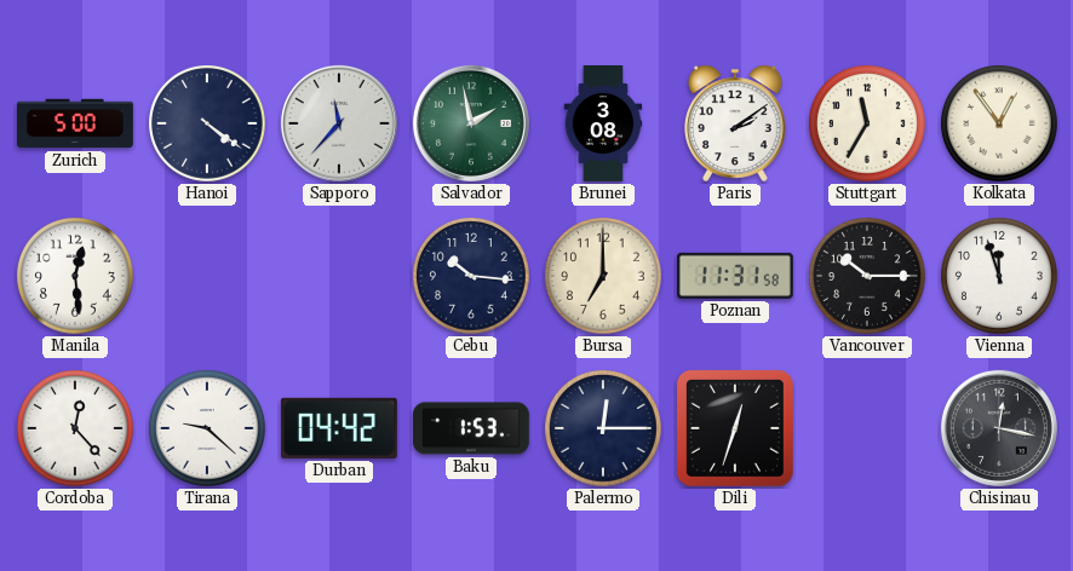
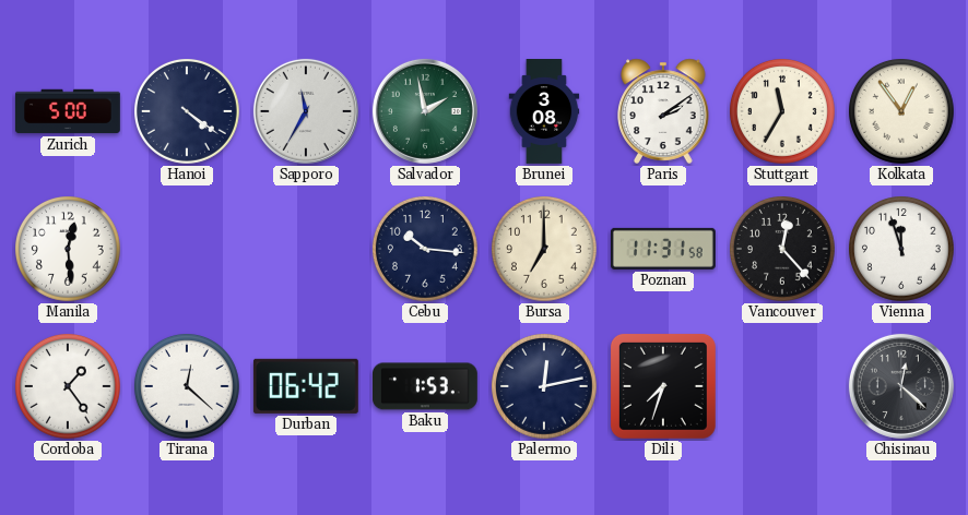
Sapporo: 11:37 -> 11:35 (306, 111)
Vancouver: 10:15 -> 12:23 (783, 250)
Cordoba: 12:23 -> 1:24 (69, 387)
Tirana: 9:22 -> 12:22 (188, 387)
Durban: 04:42 -> 06:42 (306, 386)
Palermo: 12:15 -> 12:13 (545, 387)
Dili: 12:33 -> 7:33 (663, 386)
Chisinau: 12:17 -> 12:22 (901, 386)
